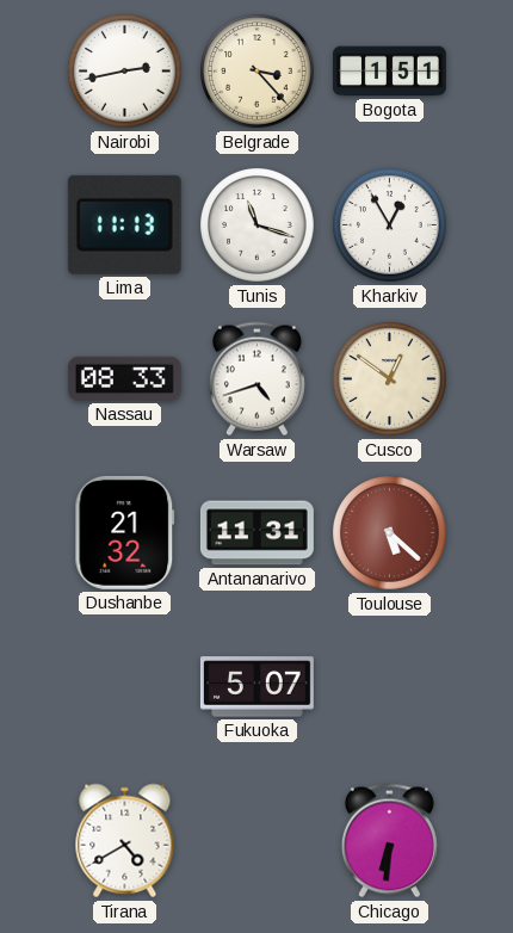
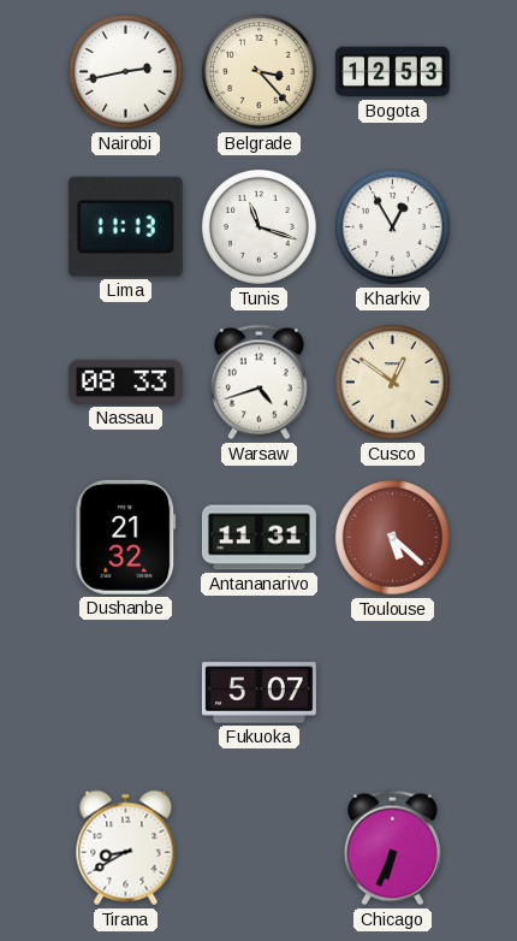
Bogota: 1:51 -> 12:53 (392, 72)
Tirana: 4:40 -> 8:40 (126, 848)
Chicago: 6:31 -> 6:34 (392, 848)
